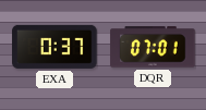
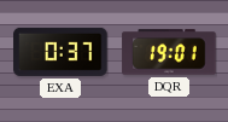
DQR: 07:01 -> 19:01 (169, 52)
